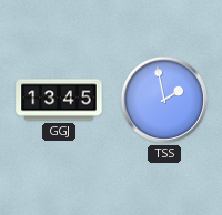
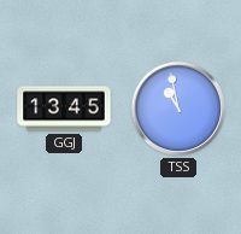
TSS: 1:58 -> 10:58 (178, 109)
